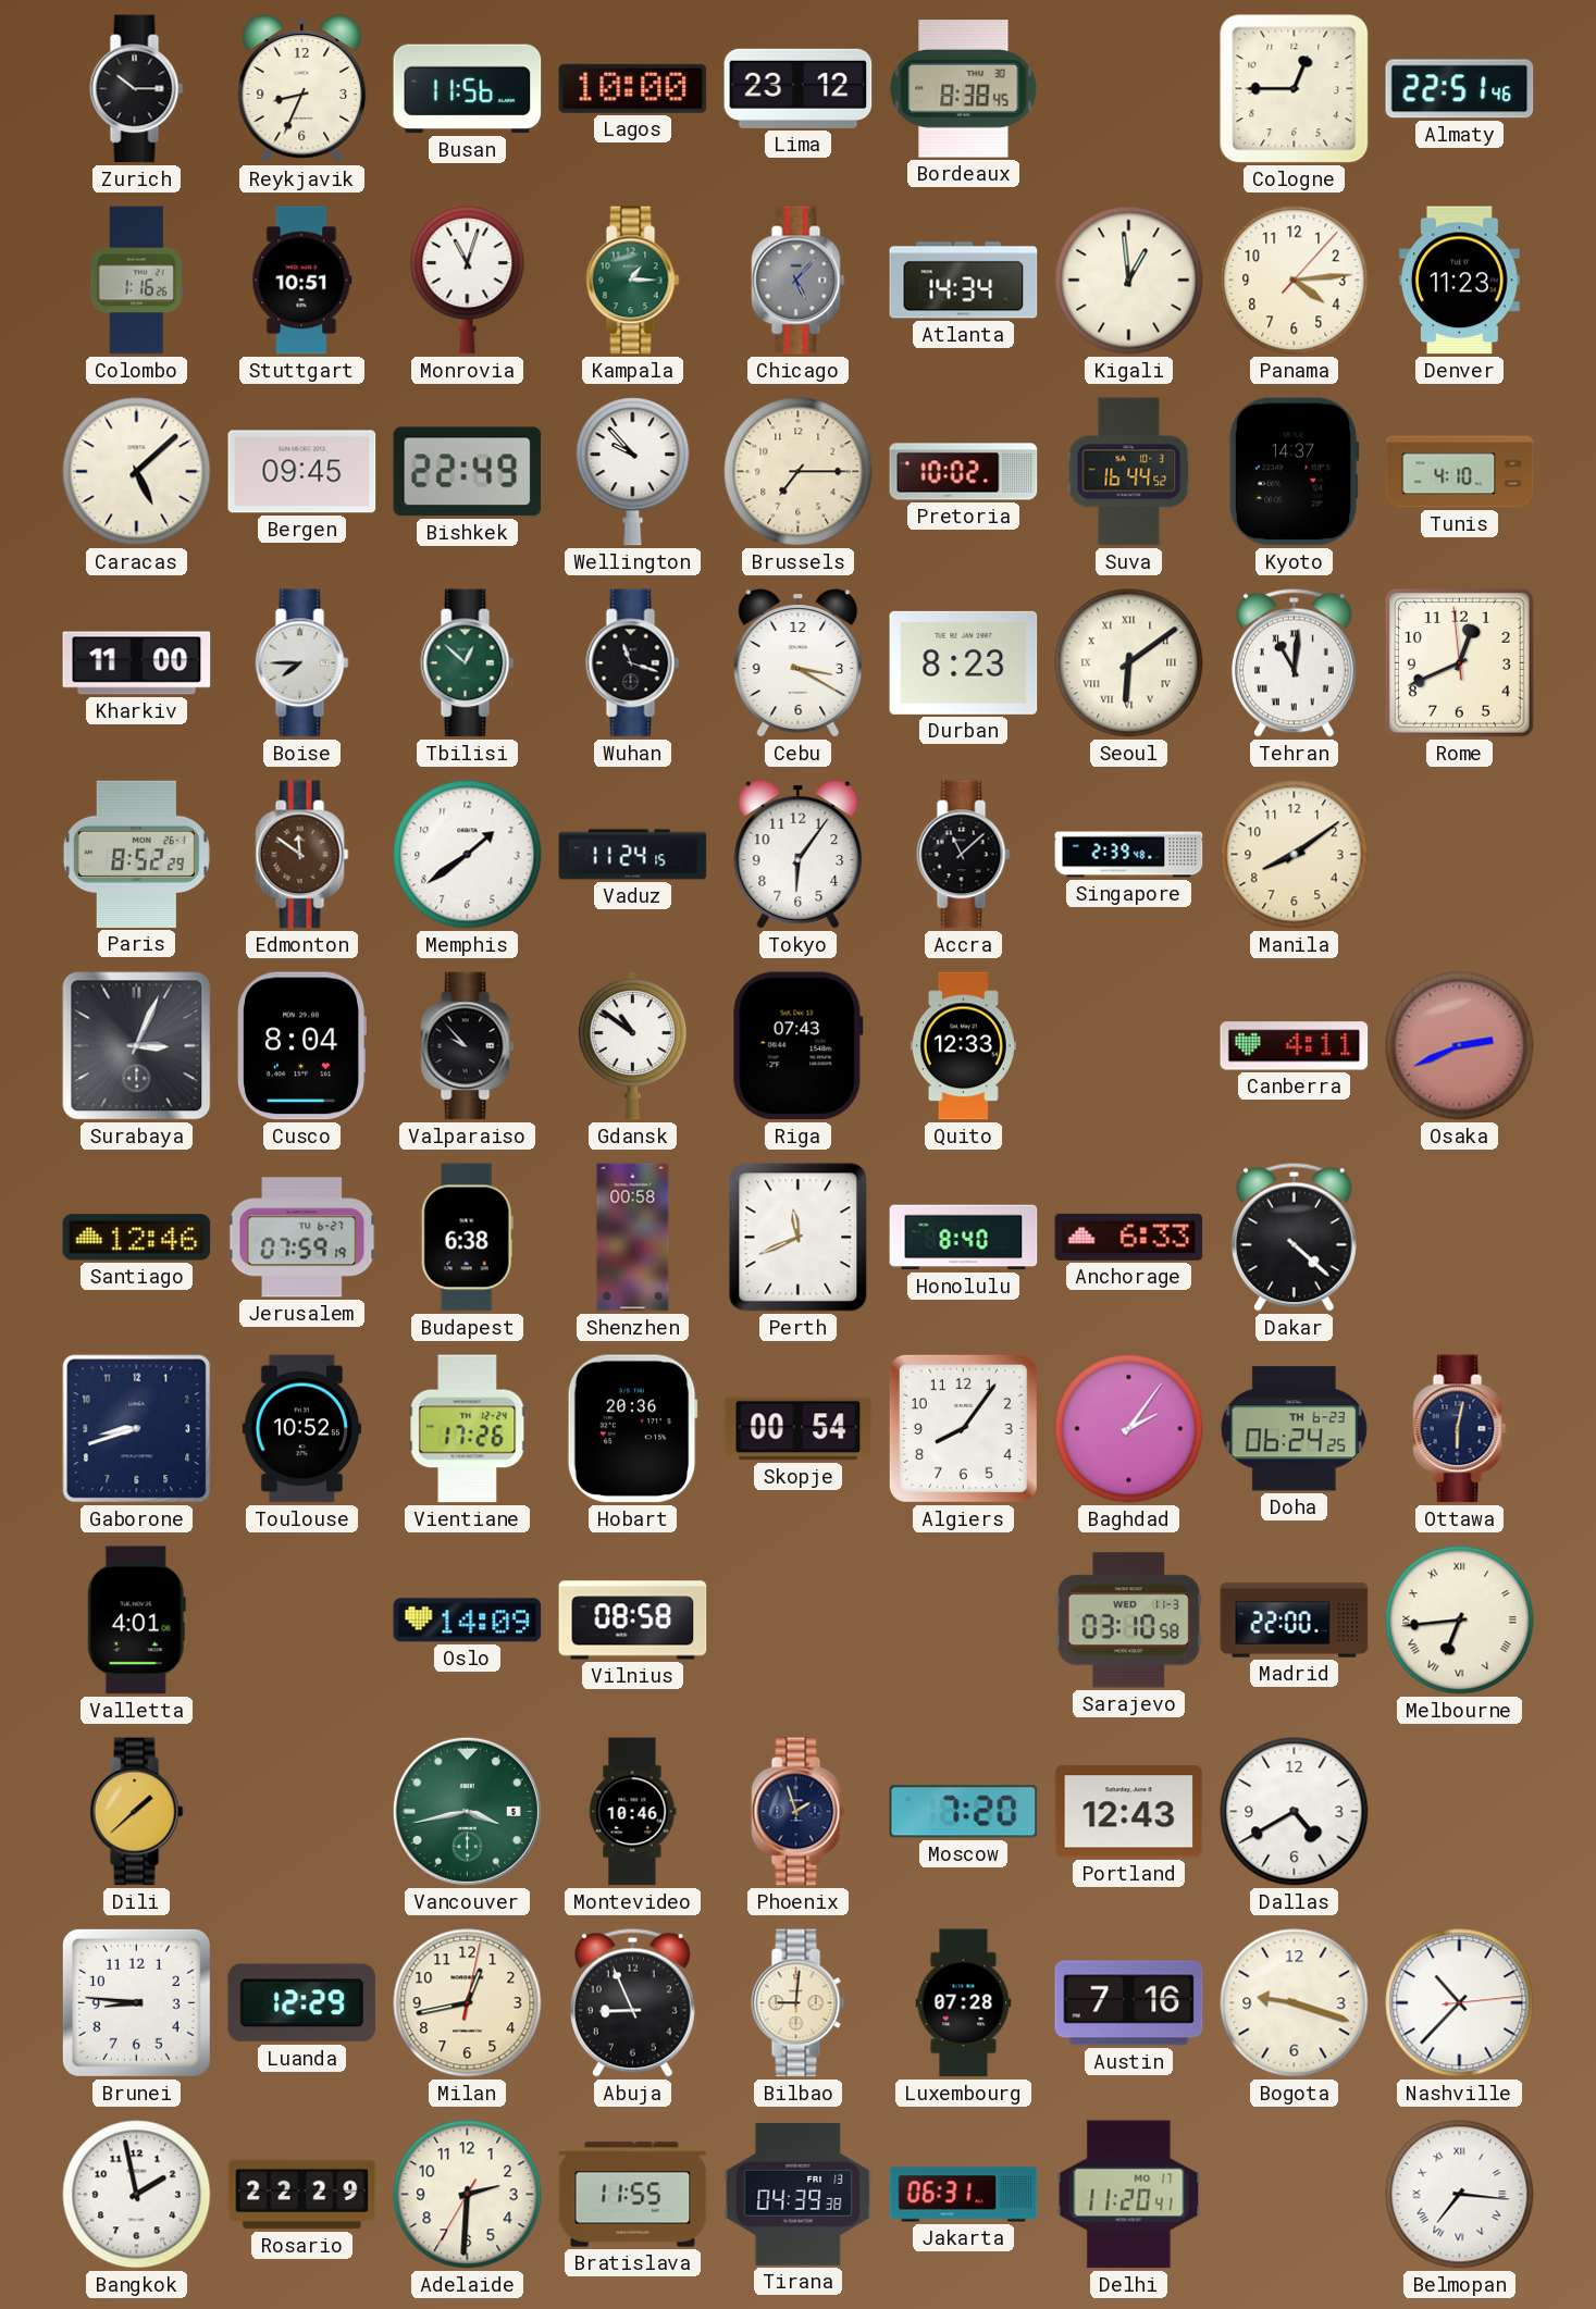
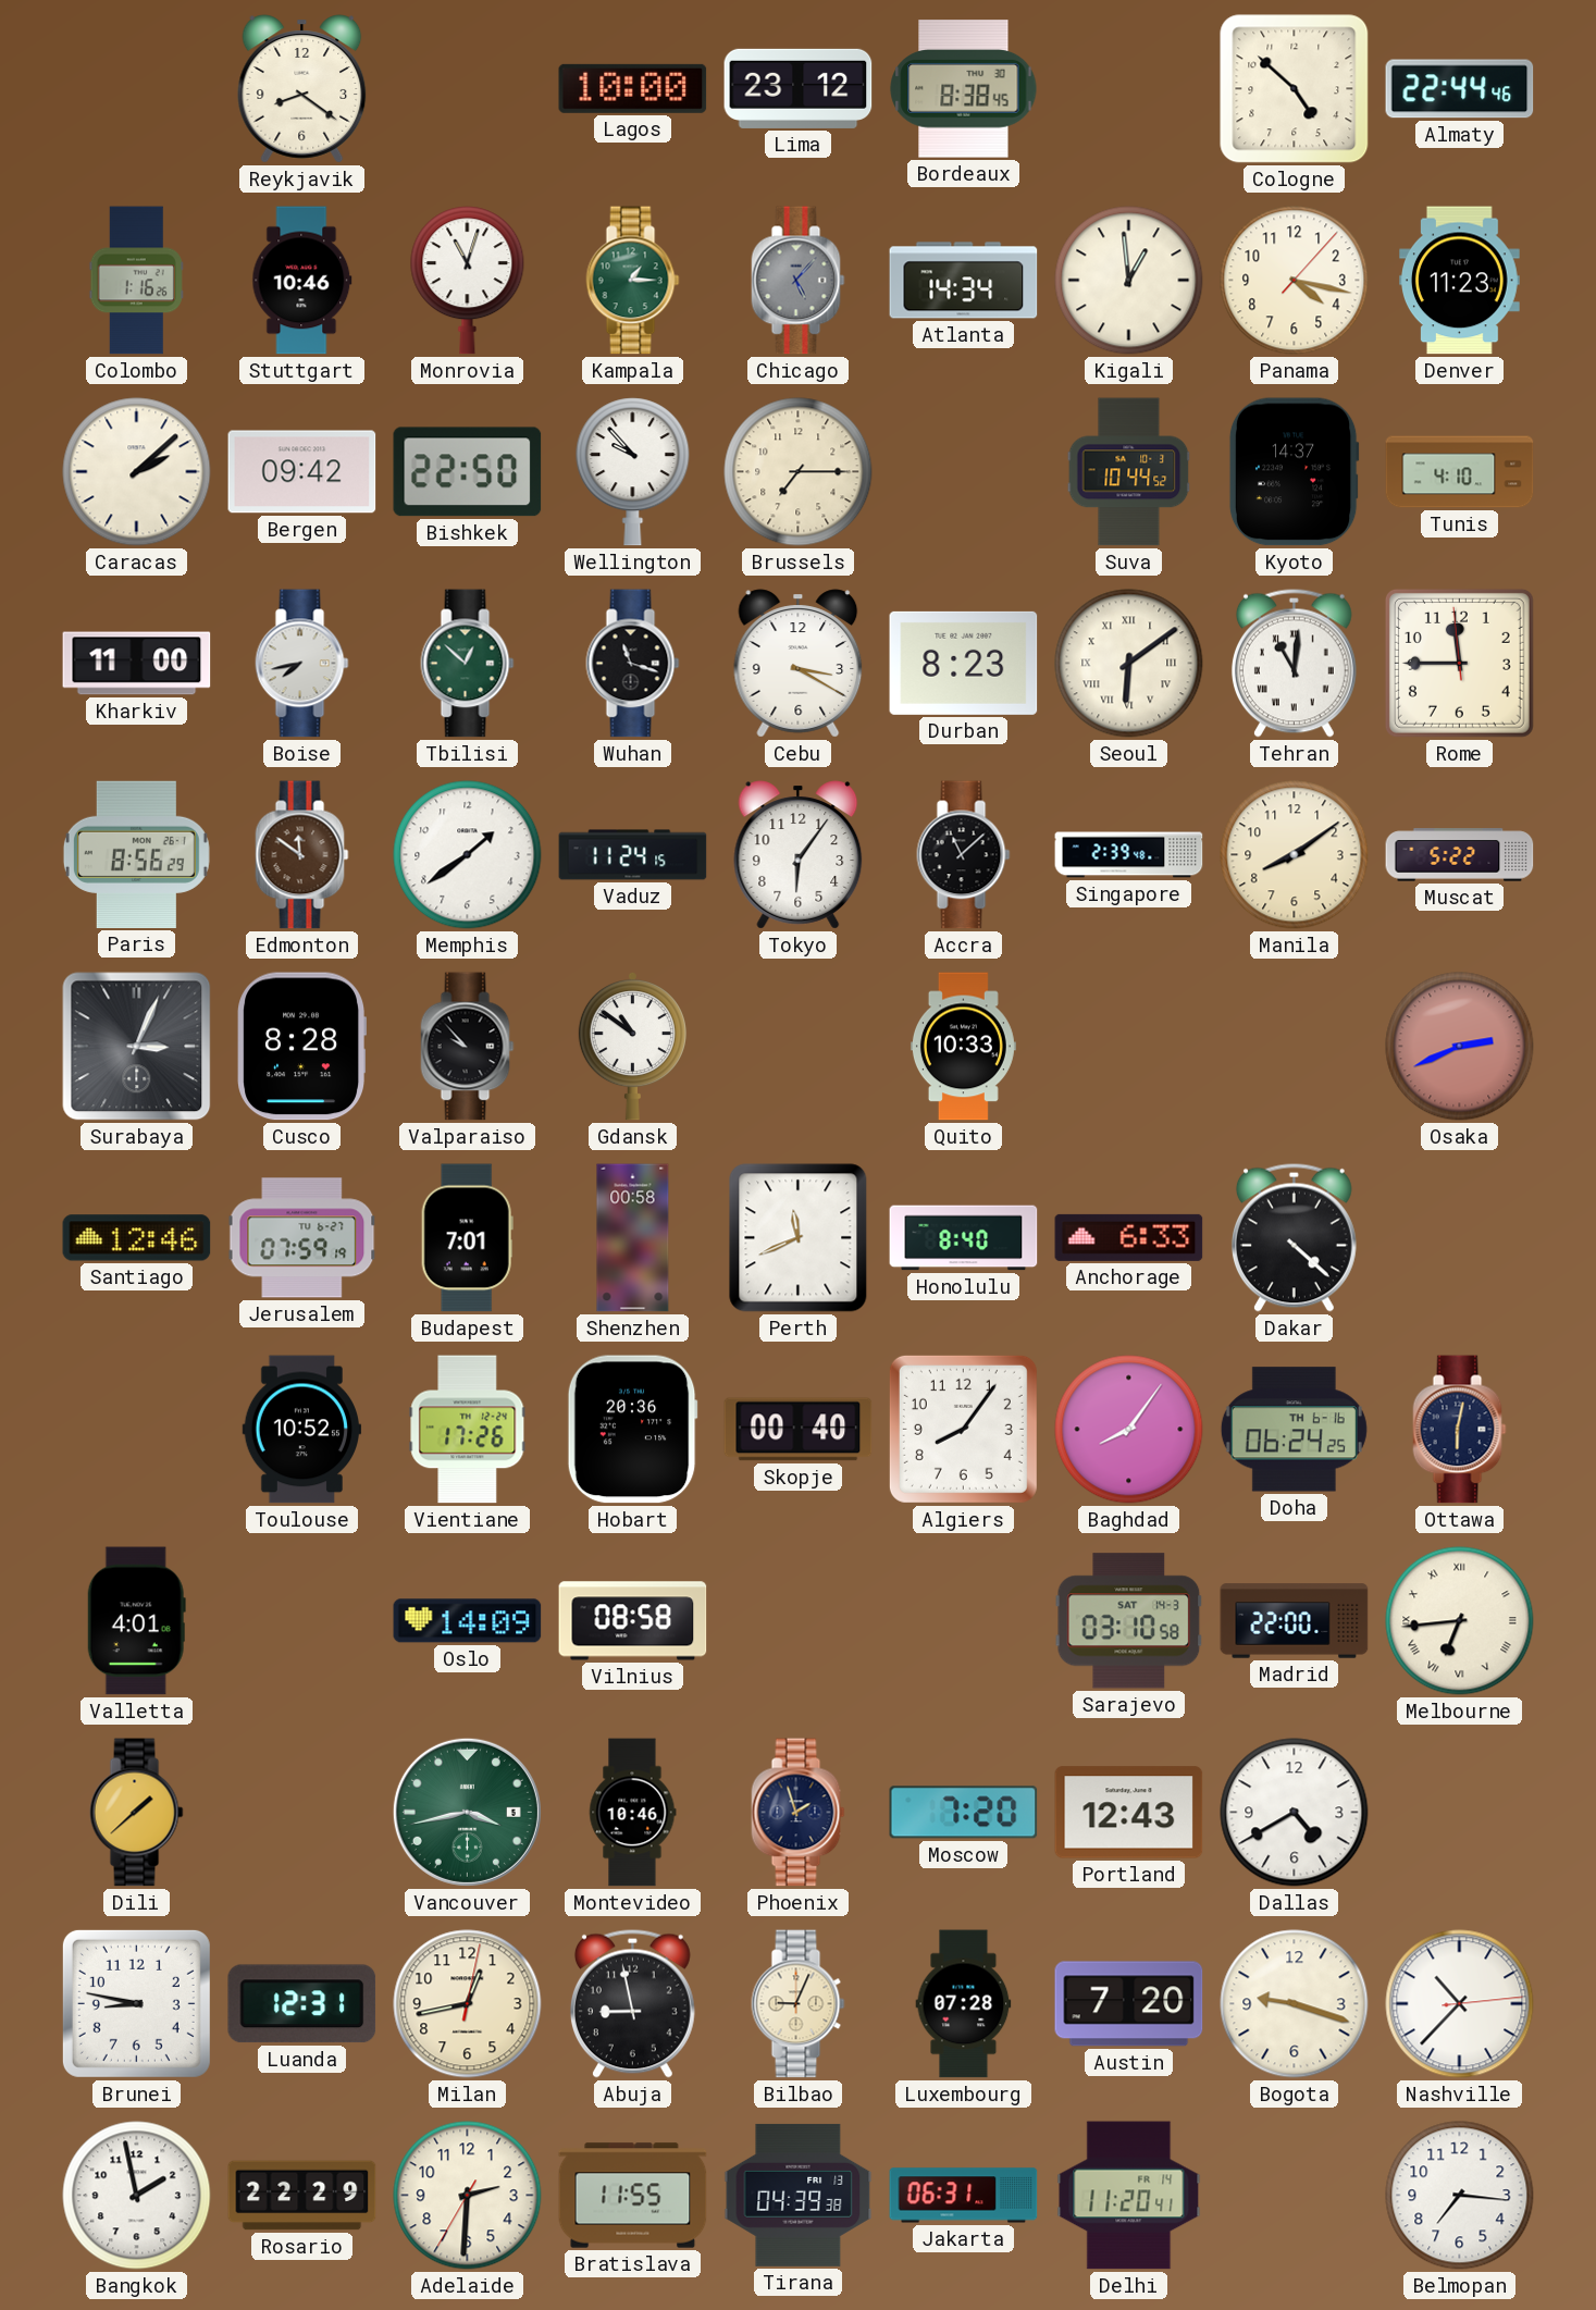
Zurich: 10:15 -> none (137, 89)
Reykjavik: 8:34 -> 8:21 (302, 89)
Busan: 11:56 -> none (468, 89)
Cologne: 12:45 -> 4:52 (1295, 89)
Almaty: 22:51 -> 22:44 (1460, 89)
Stuttgart: 10:51 -> 10:46 (302, 281)
Panama: 4:14 -> 4:17 (1295, 281)
Caracas: 5:08 -> 2:08 (137, 472)
Bergen: 09:45 -> 09:42 (302, 472)
Bishkek: 22:49 -> 22:50 (468, 472)
Pretoria: 10:02 -> none (964, 472)
Suva: 16:44 -> 10:44 (1129, 472)
Boise: 7:45 -> 7:43 (302, 664)
Rome: 12:40 -> 11:44 (1459, 663)
Paris: 8:52 -> 8:56 (136, 854)
Muscat: none -> 5:22 (1460, 855)
Cusco: 8:04 -> 8:28 (301, 1047)
Riga: 07:43 -> none (797, 1046)
Quito: 12:33 -> 10:33 (963, 1047)
Canberra: 4:11 -> none (1295, 1046)
Budapest: 6:38 -> 7:01 (467, 1238)
Gaborone: 8:42 -> none (137, 1429)
Skopje: 00:54 -> 00:40 (799, 1430)
Baghdad: 2:06 -> 8:06 (1129, 1430)
Doha date: TH 6-23 -> TH 6-16 (1294, 1430)
Sarajevo date: WED 11-3 -> SAT 14-3 (1129, 1621)
Brunei: 8:46 -> 8:47 (136, 2003)
Luanda: 12:29 -> 12:31 (302, 2004)
Abuja: 8:56 -> 8:58 (632, 2003)
Bilbao: 9:01 -> 9:04 (799, 2004)
Austin: 7:16 -> 7:20 (1129, 2004)
Delhi date: MO 17 -> FR 14 (1129, 2196)
Belmopan numerals: Roman -> Arabic (1460, 2196)
